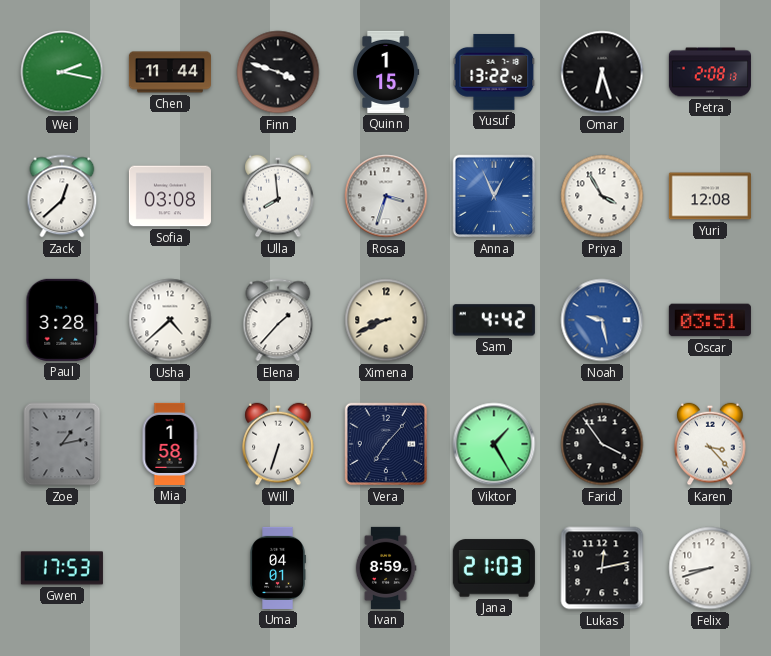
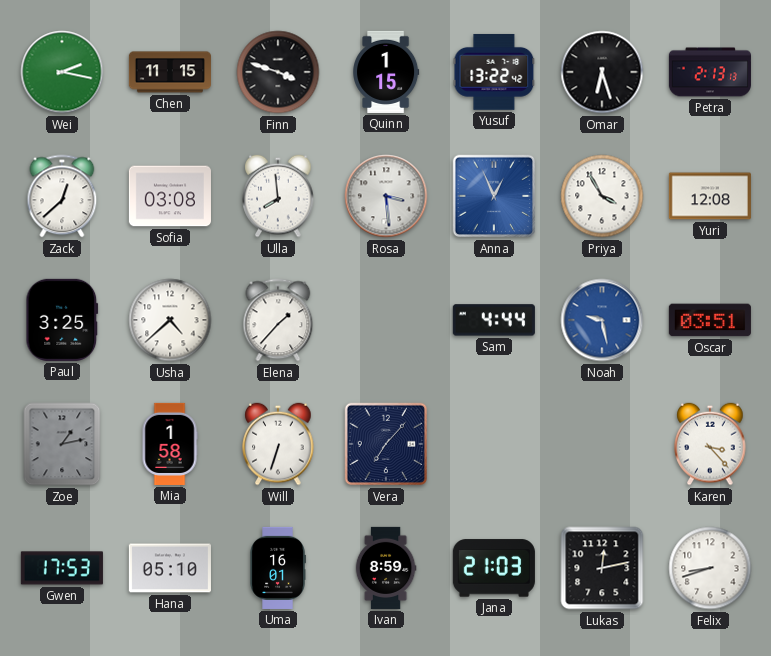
Chen: 11:44 -> 11:15 (170, 72)
Petra: 2:08 -> 2:13 (710, 72)
Rosa: 3:33 -> 3:29 (386, 196)
Paul: 3:28 -> 3:25 (62, 320)
Ximena: 8:41 -> none (386, 320)
Sam: 4:42 -> 4:44 (494, 320)
Viktor: 1:25 -> none (494, 444)
Farid: 3:54 -> none (602, 444)
Hana: none -> 05:10 (170, 568)
Uma: 04:01 -> 16:01 (278, 568)
